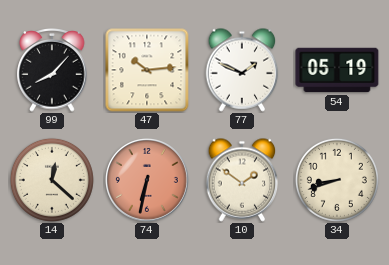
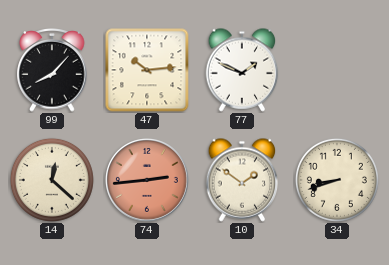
54: 05:19 -> none (337, 70)
74: 6:32 -> 2:44 (147, 180)
